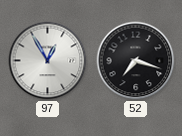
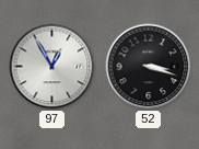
52: 7:18 -> 3:18 (149, 67)
